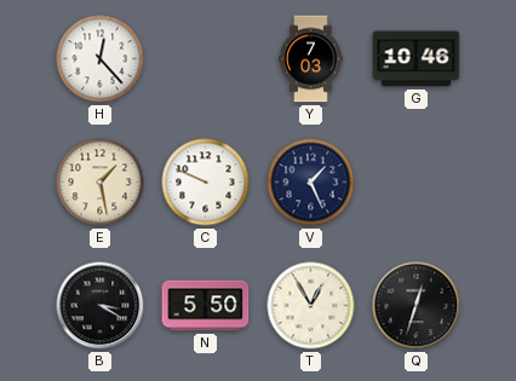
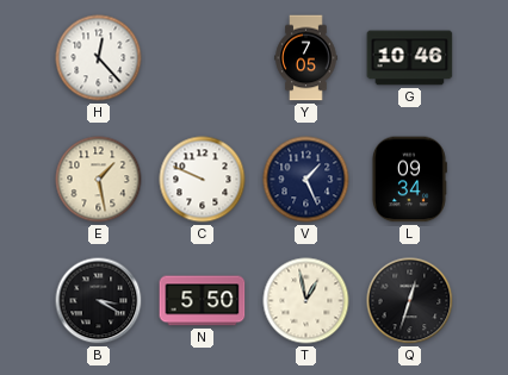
Y: 7:03 -> 7:05 (306, 58)
L: none -> 09:34 (409, 180)
T: 12:55 -> 12:58 (306, 301)
